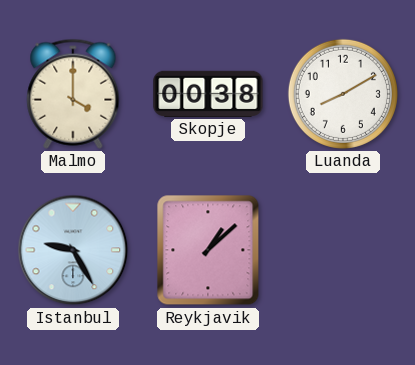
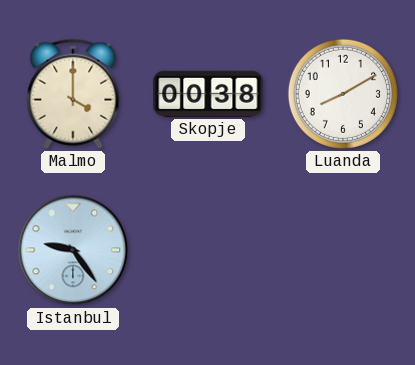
Istanbul: 9:25 -> 9:24 (73, 250)
Reykjavik: 1:08 -> none (208, 250)
